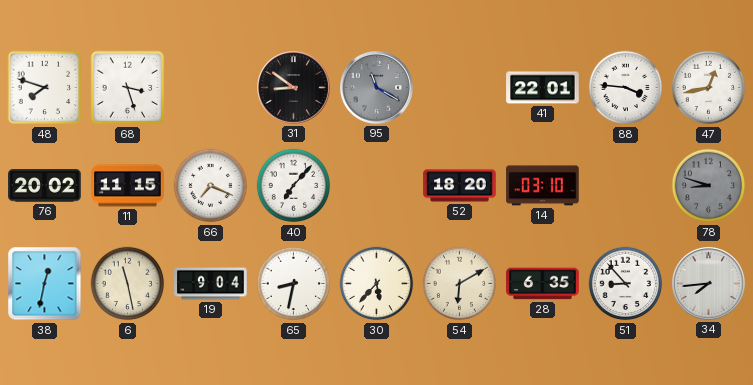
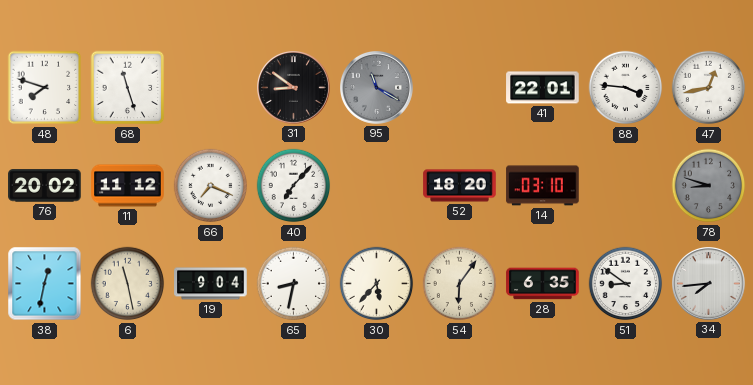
68: 3:27 -> 11:27 (128, 88)
11: 11:15 -> 11:12 (128, 186)
54: 6:10 -> 6:06 (460, 284)
51: 8:53 -> 8:51 (626, 284)
